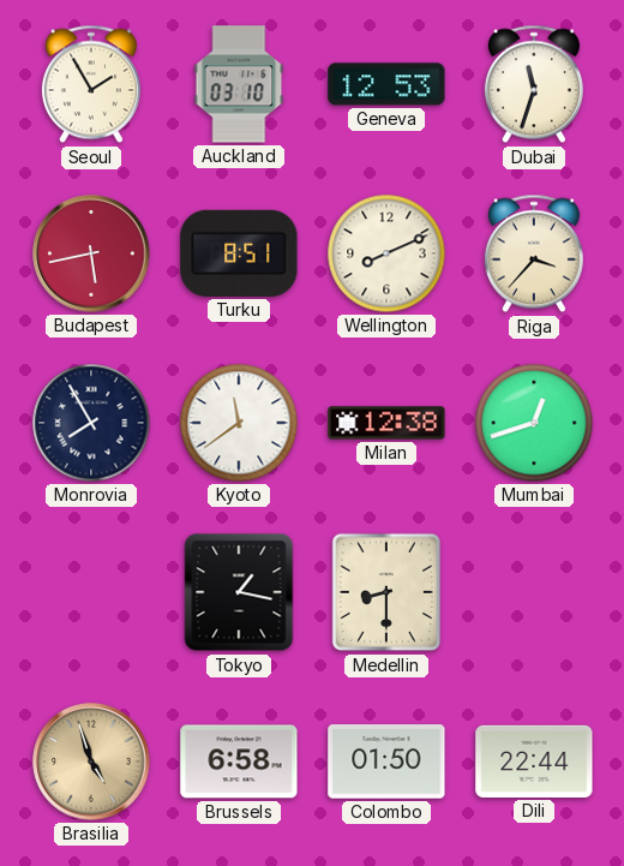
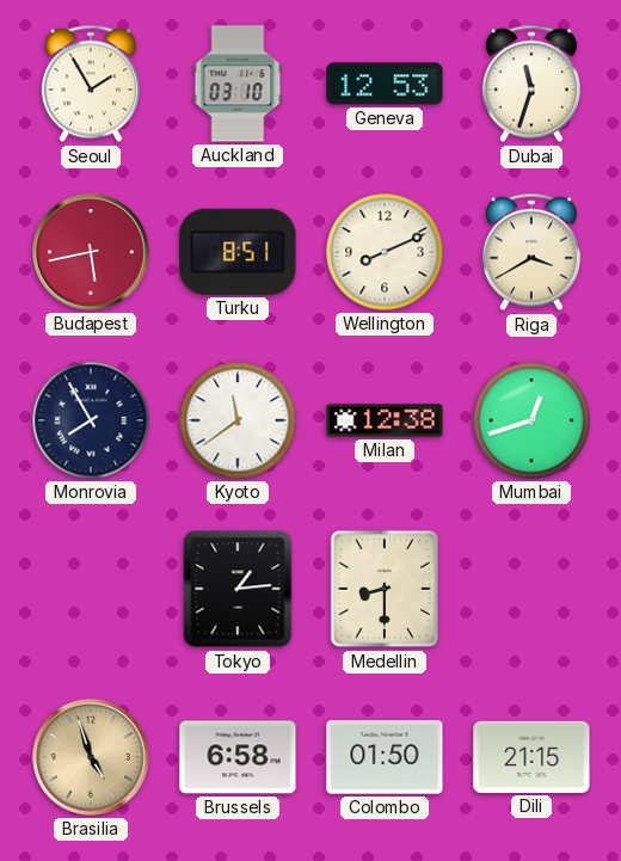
Riga: 3:37 -> 3:40 (531, 252)
Tokyo: 1:17 -> 1:14 (238, 589)
Dili: 22:44 -> 21:15 (531, 757)
